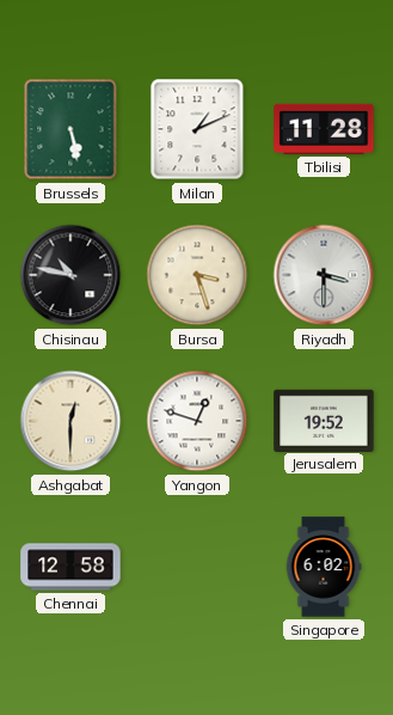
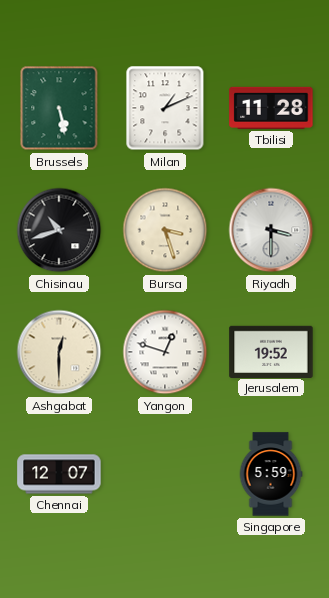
Chisinau: 10:47 -> 10:42 (59, 230)
Chennai: 12:58 -> 12:07 (59, 474)
Singapore: 6:02 -> 5:59 (271, 474)
